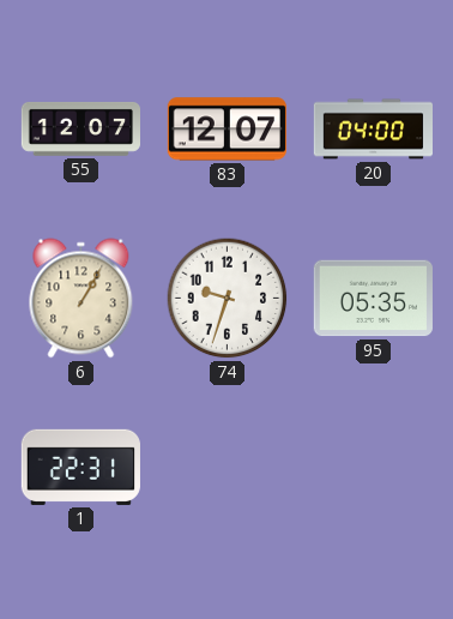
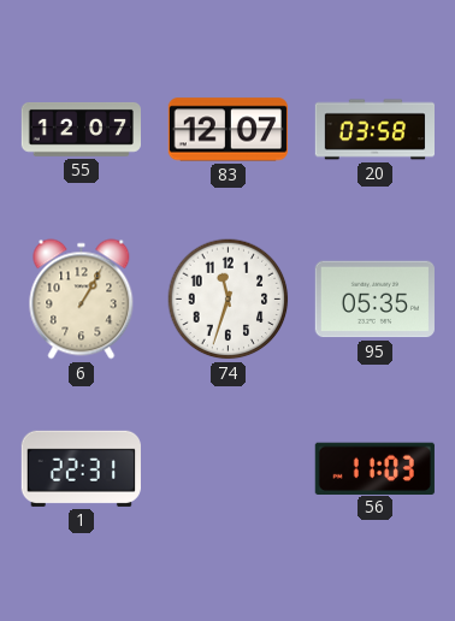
20: 04:00 -> 03:58 (374, 130)
74: 9:33 -> 11:33 (229, 300)
56: none -> 11:03 (374, 468)
